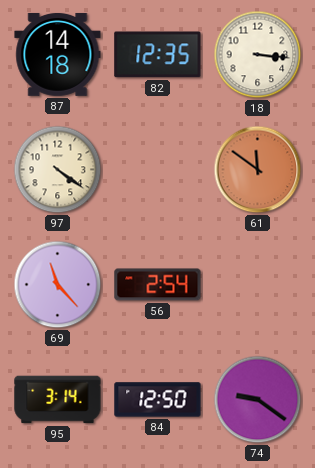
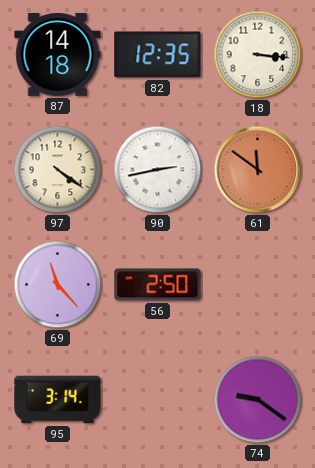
90: none -> 2:43 (158, 170)
56: 2:54 -> 2:50 (158, 285)
84: 12:50 -> none (158, 400)
